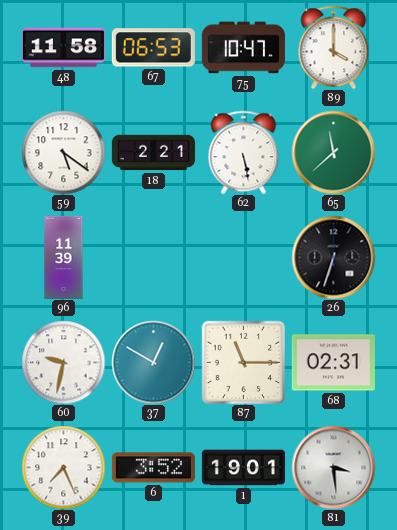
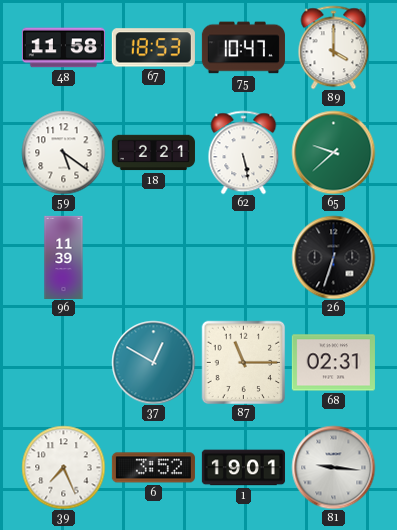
67: 06:53 -> 18:53 (153, 48)
65: 11:38 -> 9:38 (333, 152)
60: 9:32 -> none (63, 362)
81: 3:29 -> 9:16 (333, 467)
